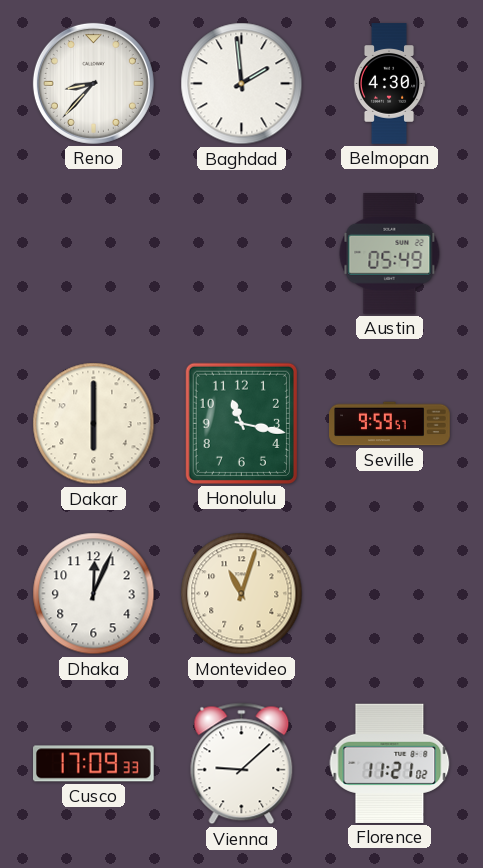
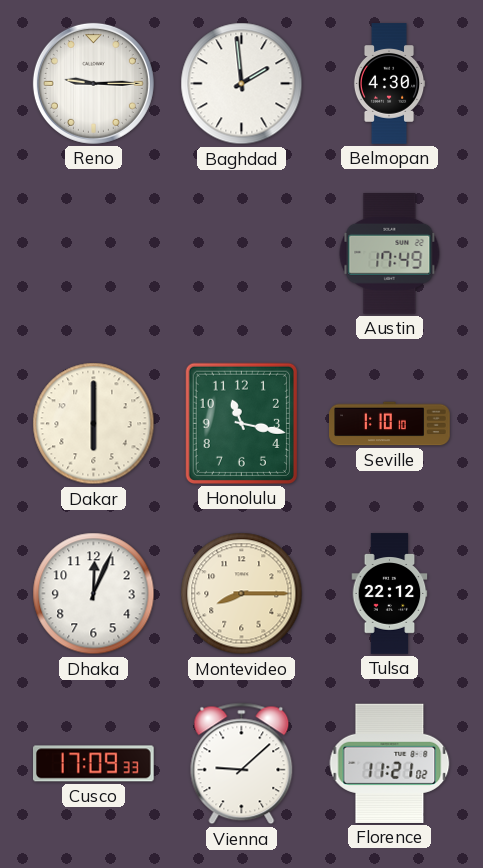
Reno: 8:37 -> 9:15 (93, 83)
Austin: 05:49 -> 17:49 (390, 254)
Seville: 9:59 -> 1:10 (390, 424)
Montevideo: 11:03 -> 8:15 (242, 594)
Tulsa: none -> 22:12 (390, 594)
